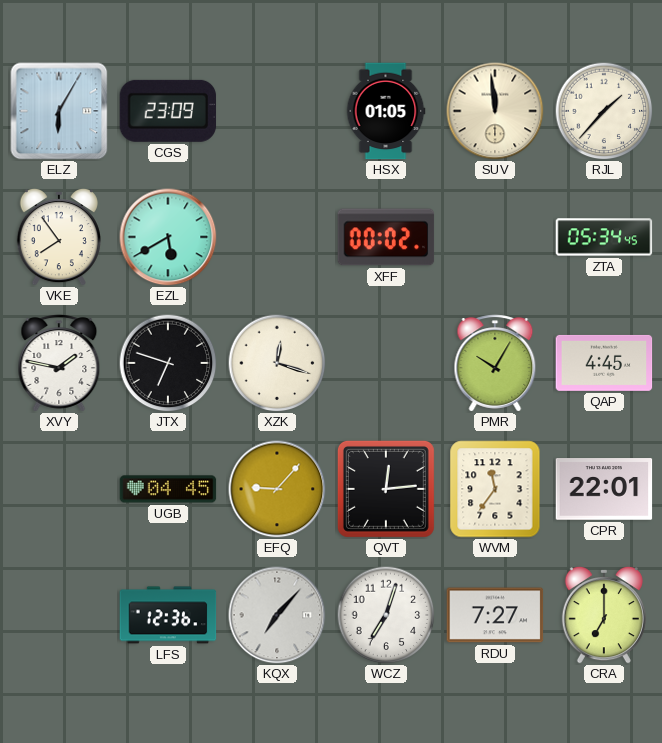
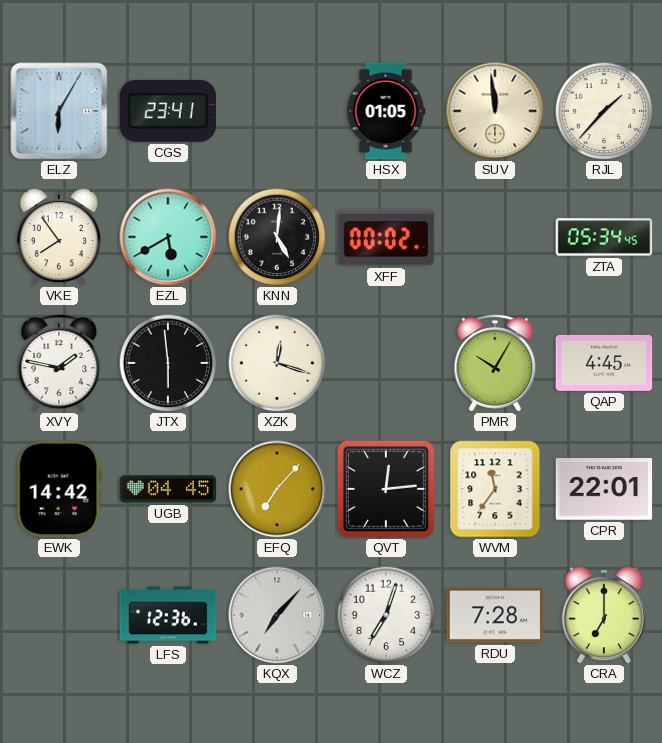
CGS: 23:09 -> 23:41 (168, 111)
KNN: none -> 5:01 (277, 237)
JTX: 6:48 -> 5:59 (168, 363)
EWK: none -> 14:42 (59, 489)
EFQ: 9:07 -> 7:07 (277, 489)
RDU: 7:27 -> 7:28 (495, 615)
